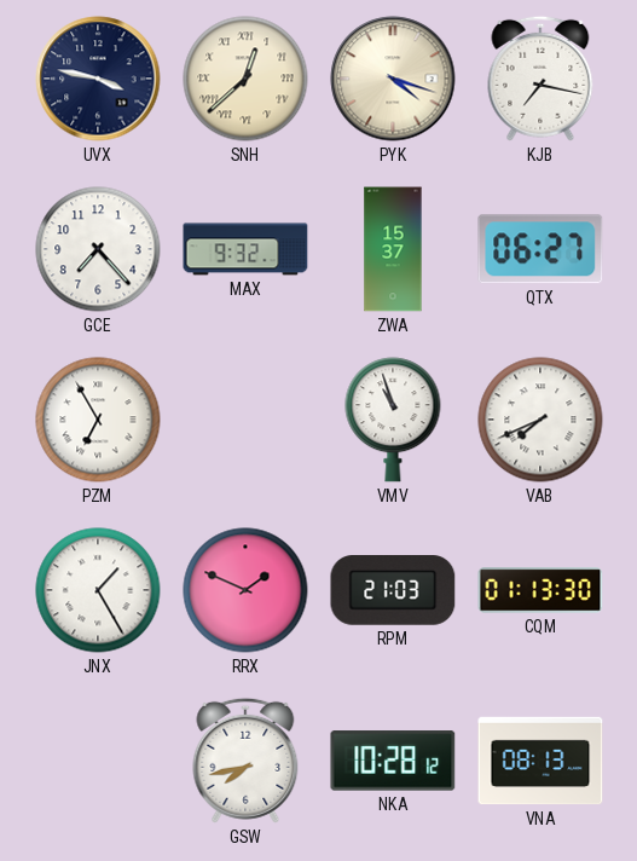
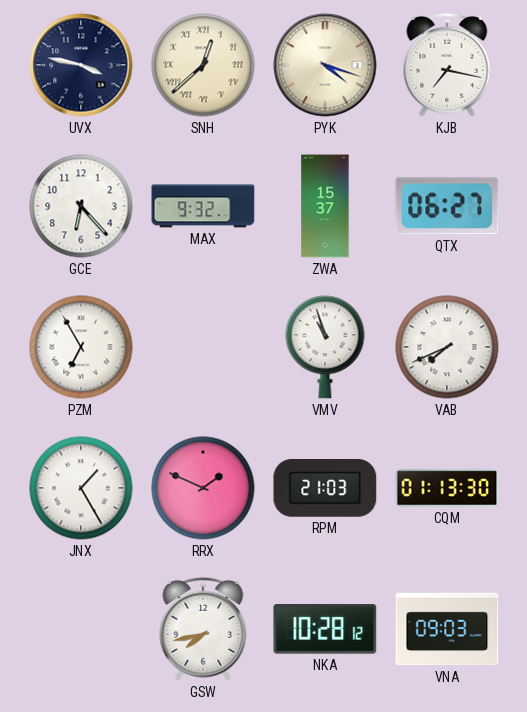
GCE: 7:23 -> 6:23 (81, 206)
VNA: 08:13 -> 09:03 (447, 629)
